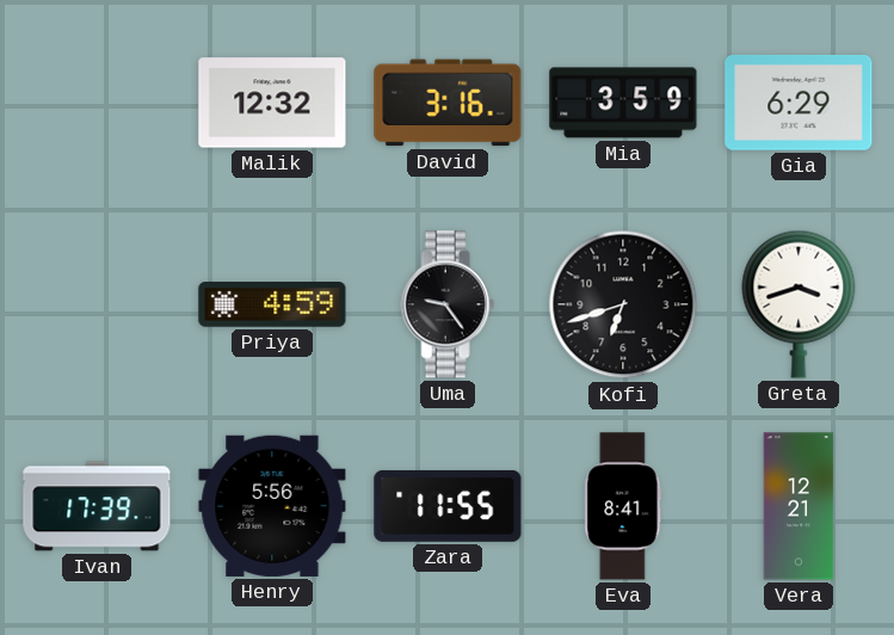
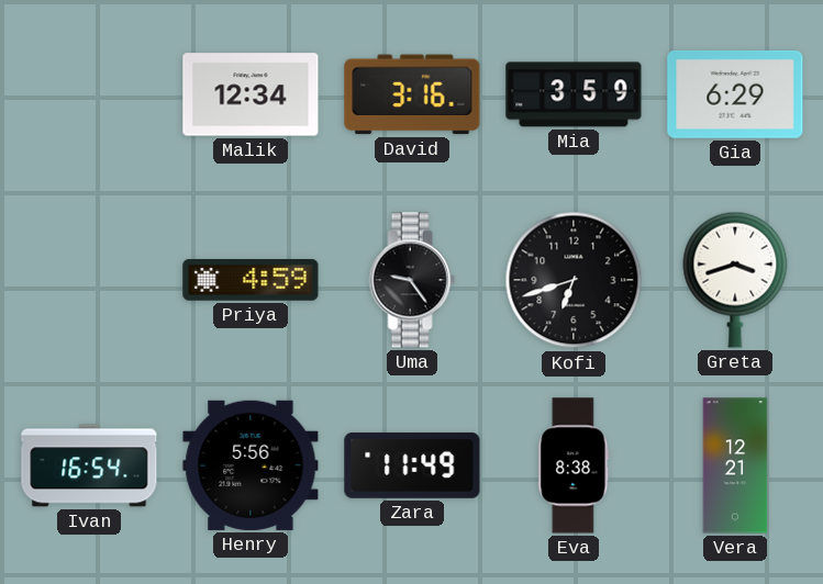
Malik: 12:32 -> 12:34 (251, 94)
Ivan: 17:39 -> 16:54 (89, 465)
Zara: 11:55 -> 11:49 (412, 465)
Eva: 8:41 -> 8:38 (574, 465)
